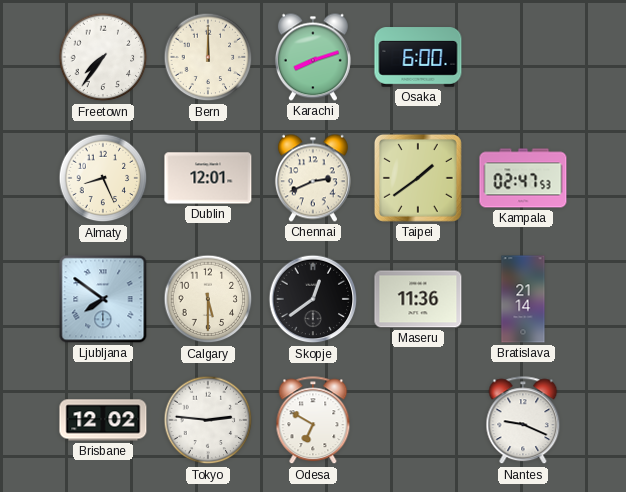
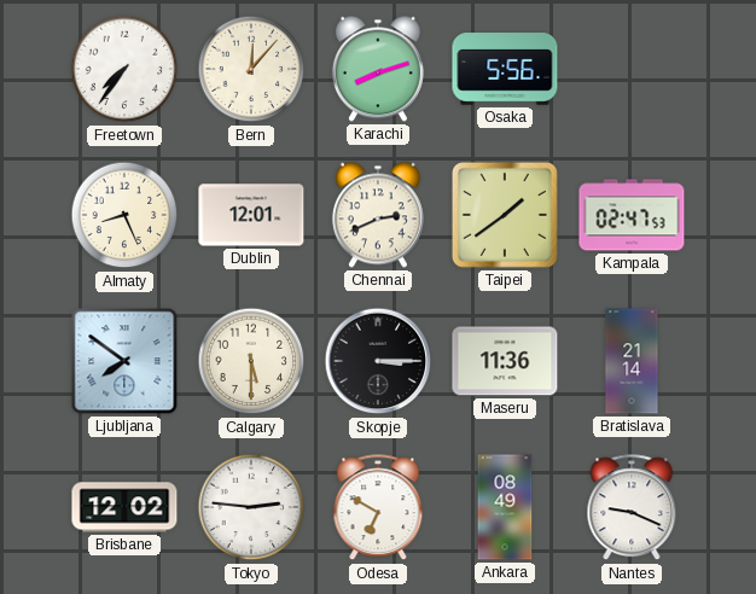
Bern: 12:00 -> 12:07 (251, 69)
Osaka: 6:00 -> 5:56 (505, 69)
Skopje: 12:39 -> 3:15 (378, 361)
Ankara: none -> 08:49 (505, 507)
